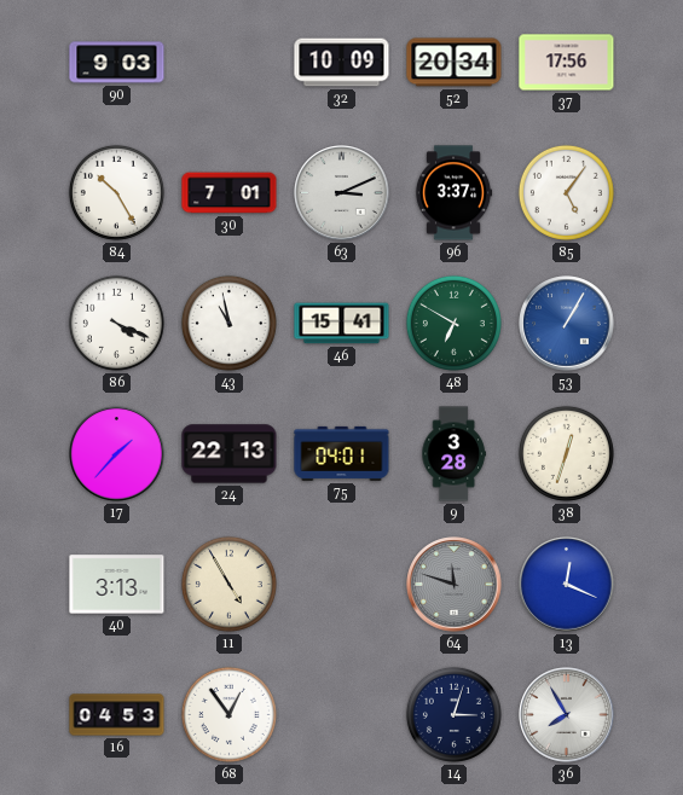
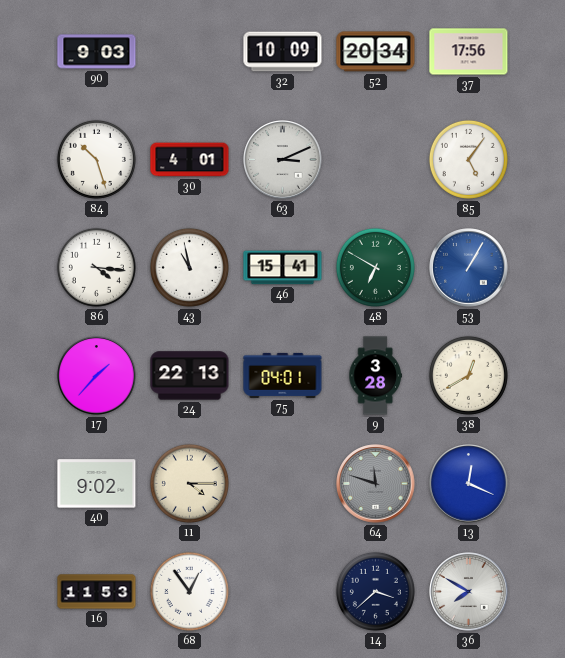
84: 10:25 -> 10:27 (96, 159)
30: 7:01 -> 4:01 (190, 160)
96: 3:37 -> none (453, 193)
86: 4:19 -> 4:16 (96, 267)
38: 12:33 -> 12:40 (468, 375)
40: 3:13 -> 9:02 (97, 484)
11: 4:55 -> 4:15 (189, 483)
16: 04:53 -> 11:53 (97, 592)
14: 3:03 -> 3:38 (375, 591)
36: 7:55 -> 7:50 (469, 592)
